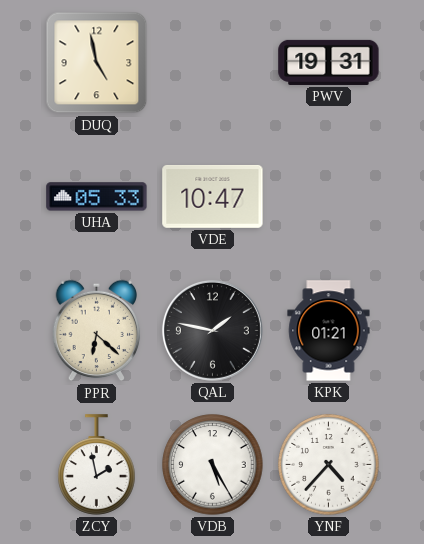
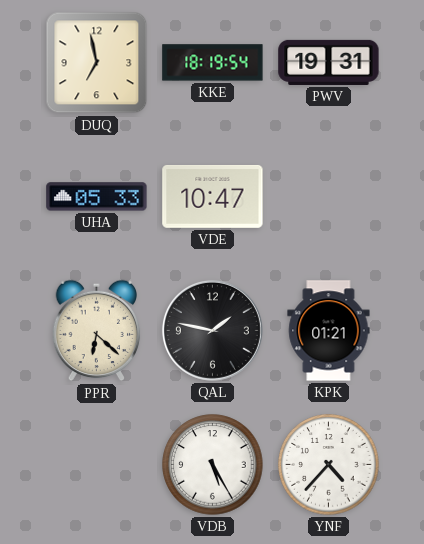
DUQ: 4:58 -> 6:58 (97, 63)
KKE: none -> 18:19 (213, 63)
ZCY: 1:58 -> none (97, 465)
